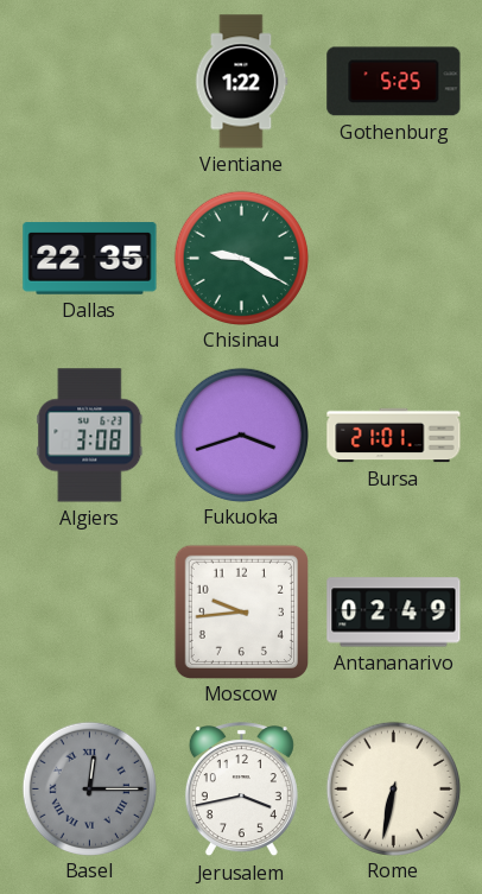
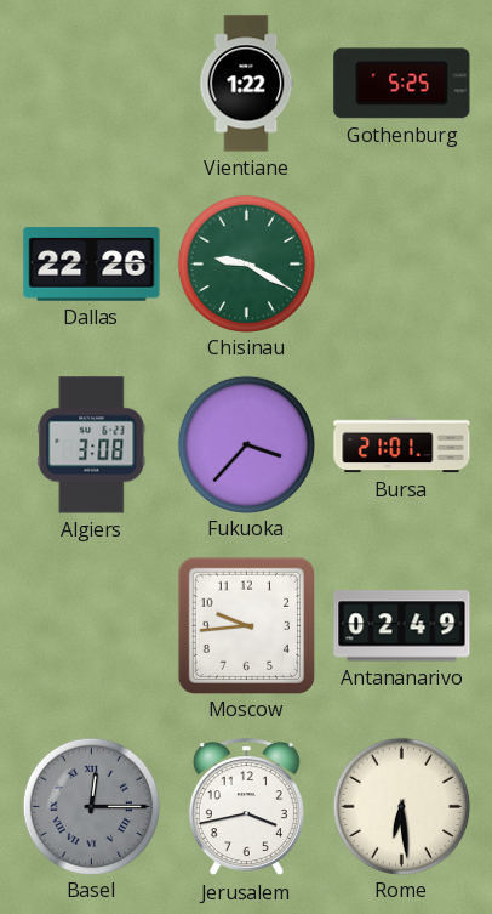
Dallas: 22:35 -> 22:26 (92, 265)
Fukuoka: 3:42 -> 3:37 (246, 444)
Rome: 6:32 -> 6:29 (401, 806)
